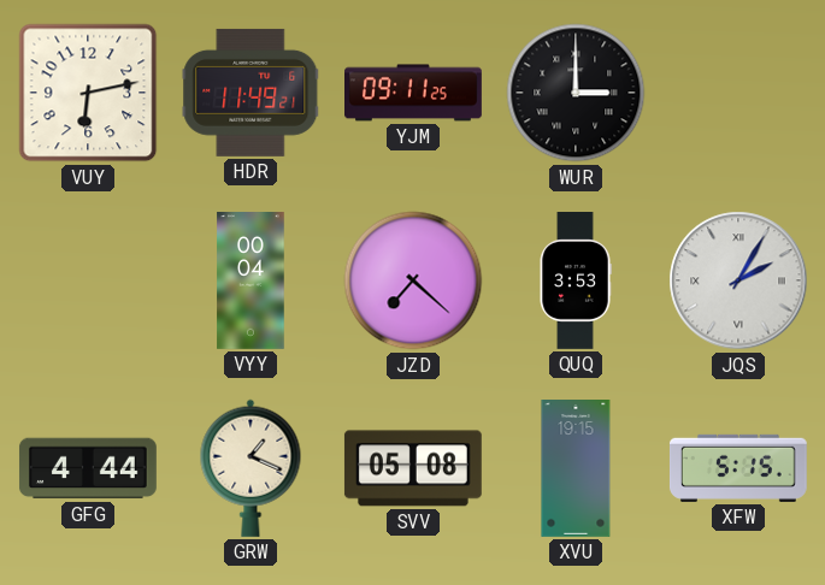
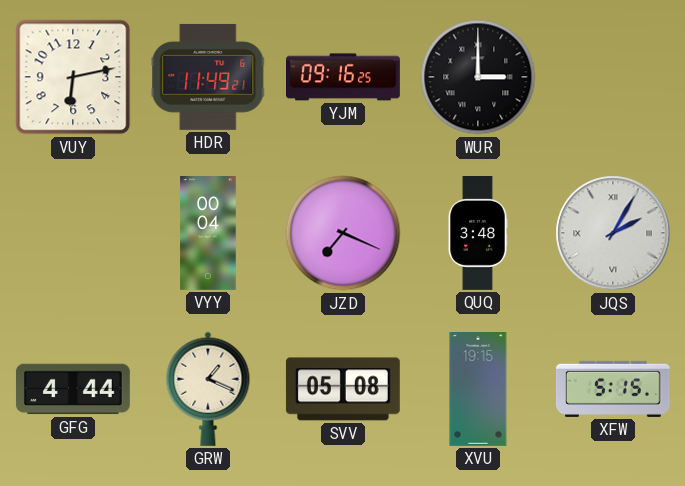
YJM: 09:11 -> 09:16 (344, 77)
JZD: 7:22 -> 7:19 (343, 233)
QUQ: 3:53 -> 3:48 (478, 234)
